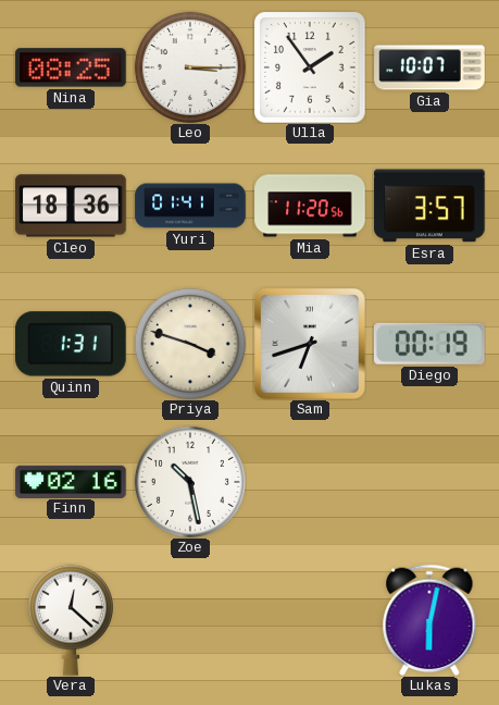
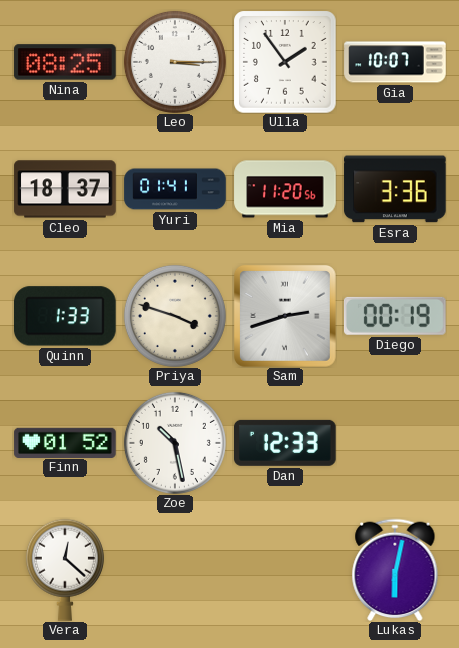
Cleo: 18:36 -> 18:37 (65, 189)
Esra: 3:57 -> 3:36 (395, 189)
Quinn: 1:31 -> 1:33 (66, 316)
Sam: 6:42 -> 2:42 (285, 316)
Finn: 02:16 -> 01:52 (65, 442)
Dan: none -> 12:33 (286, 443)
